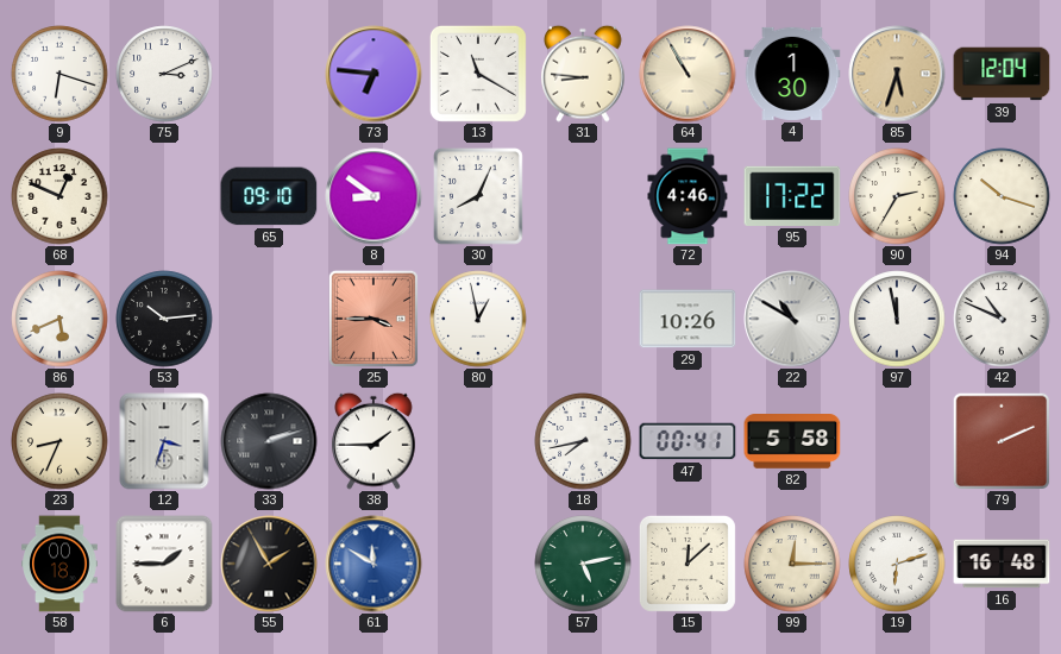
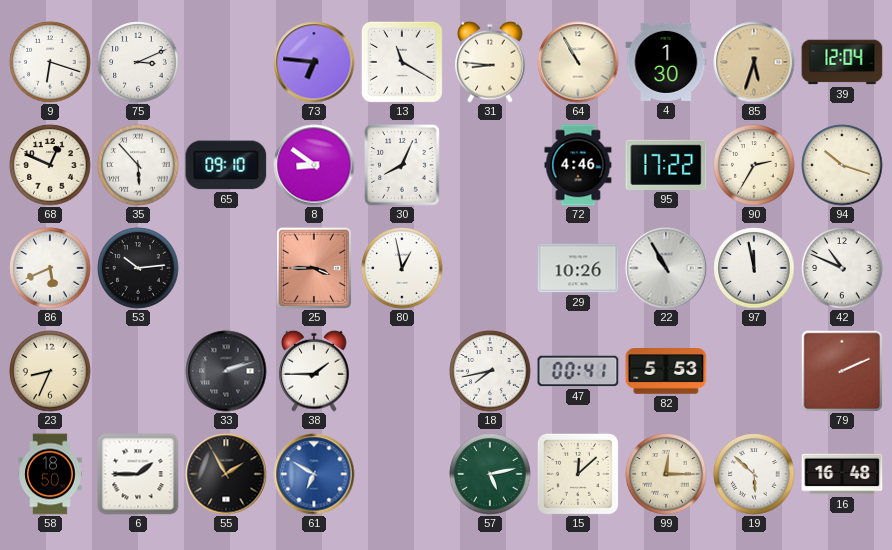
35: none -> 5:53 (138, 165)
22: 10:50 -> 10:55 (666, 268)
12: 3:33 -> none (164, 441)
82: 5:58 -> 5:53 (666, 372)
58: 00:18 -> 18:50 (50, 474)
61: 11:50 -> 6:50 (314, 474)
19: 6:12 -> 5:52 (754, 474)
